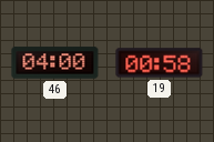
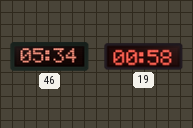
46: 04:00 -> 05:34 (50, 57)
